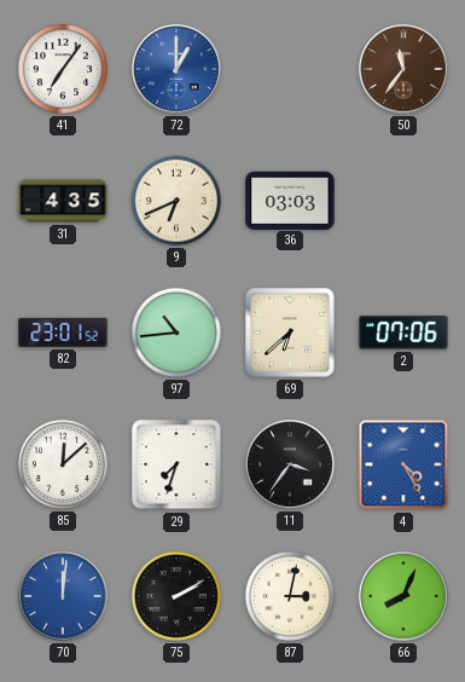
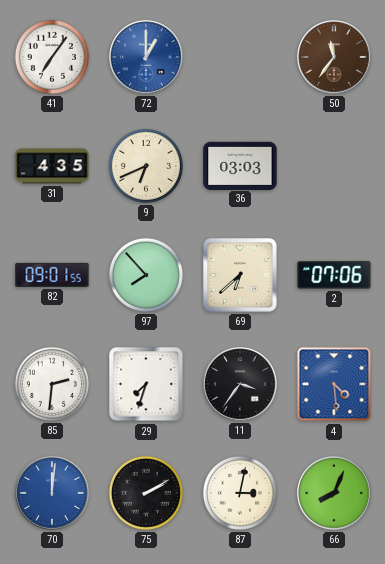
82: 23:01 -> 09:01 (52, 275)
97: 10:44 -> 7:53 (146, 275)
85: 12:08 -> 2:31 (52, 384)
4: 4:25 -> 4:29 (334, 384)
